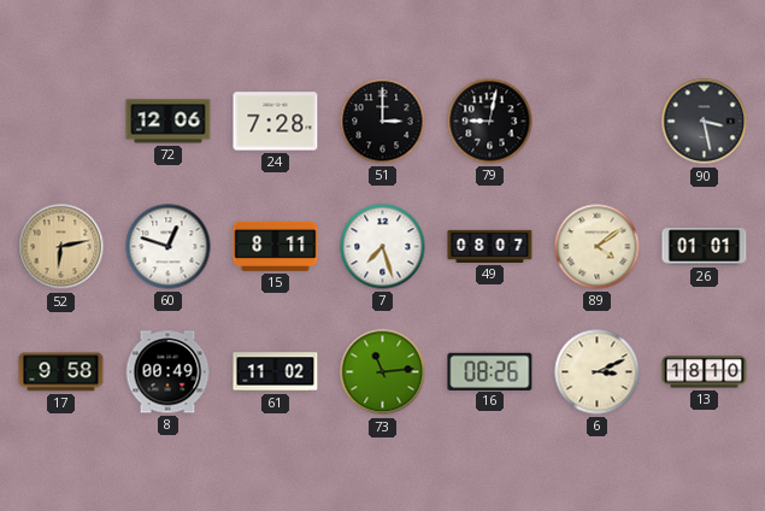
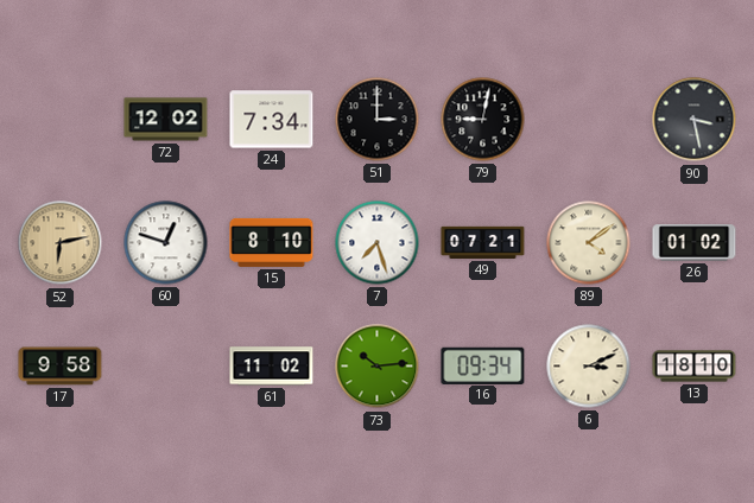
72: 12:06 -> 12:02 (166, 120)
24: 7:28 -> 7:34 (272, 120)
15: 8:11 -> 8:10 (272, 242)
49: 08:07 -> 07:21 (483, 242)
26: 01:01 -> 01:02 (695, 243)
8: 00:49 -> none (167, 372)
73: 11:14 -> 10:14 (378, 367)
16: 08:26 -> 09:34 (483, 365)
